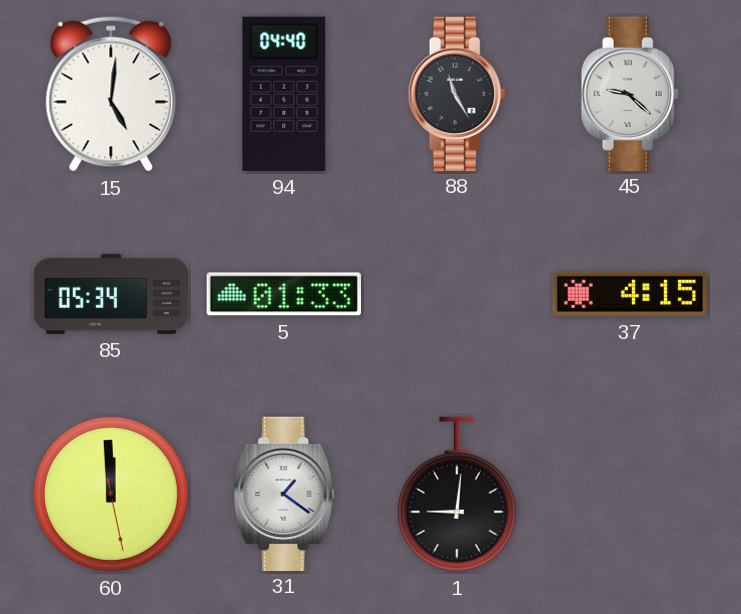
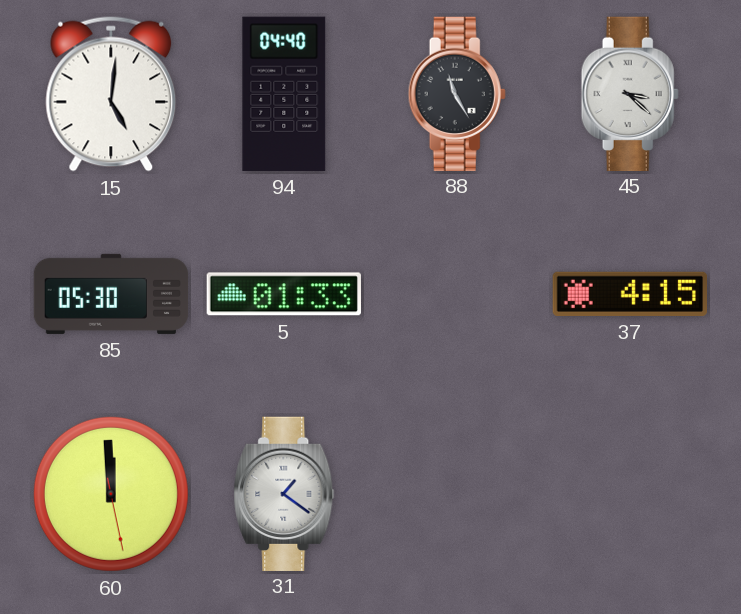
45: 9:22 -> 3:22 (630, 93)
85: 05:34 -> 05:30 (111, 294)
1: 9:01 -> none (457, 494)
